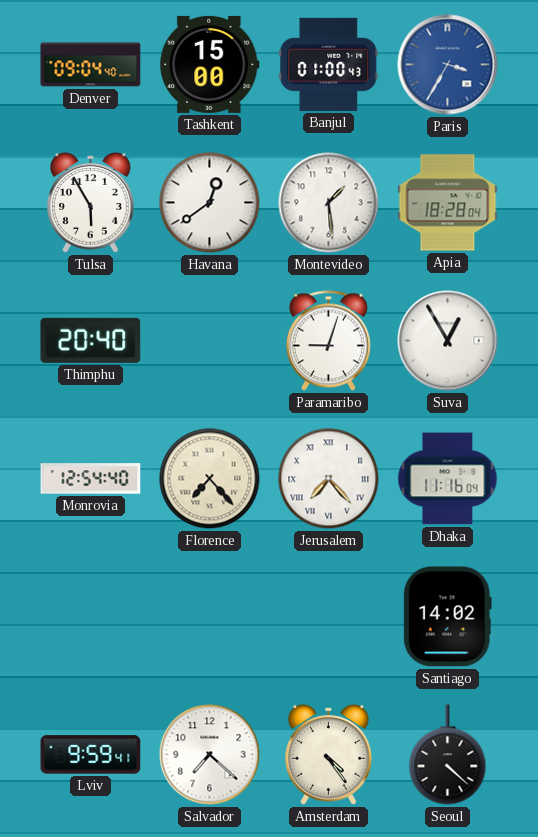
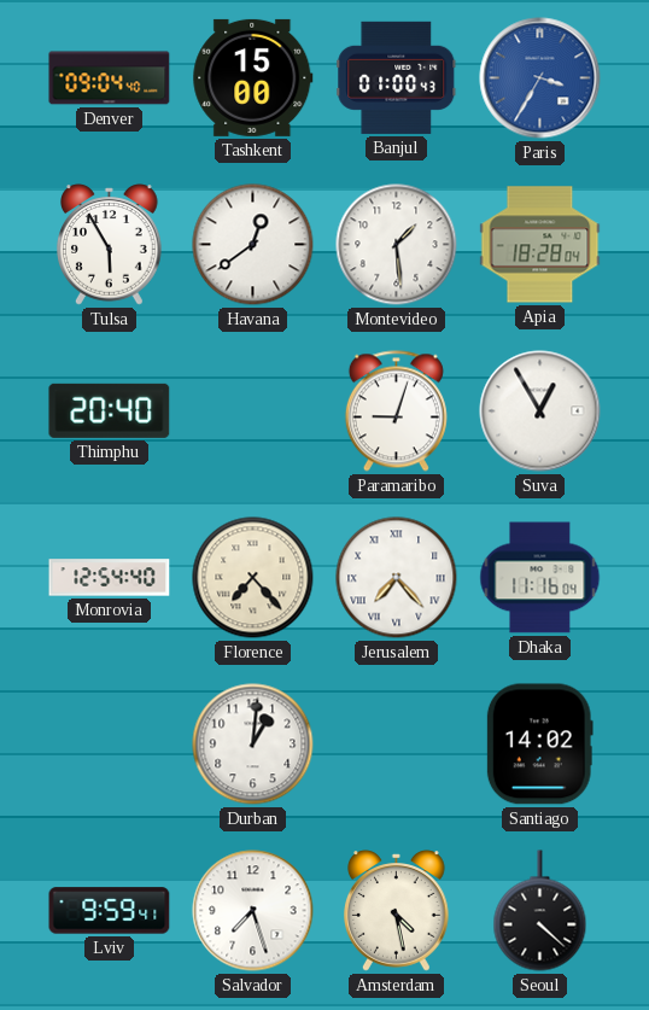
Durban: none -> 1:01 (253, 745)
Salvador: 7:22 -> 7:27 (253, 911)
Amsterdam: 4:24 -> 4:28 (397, 911)
